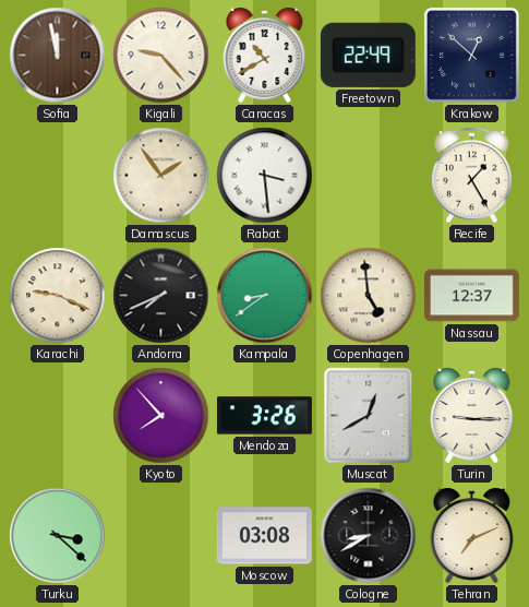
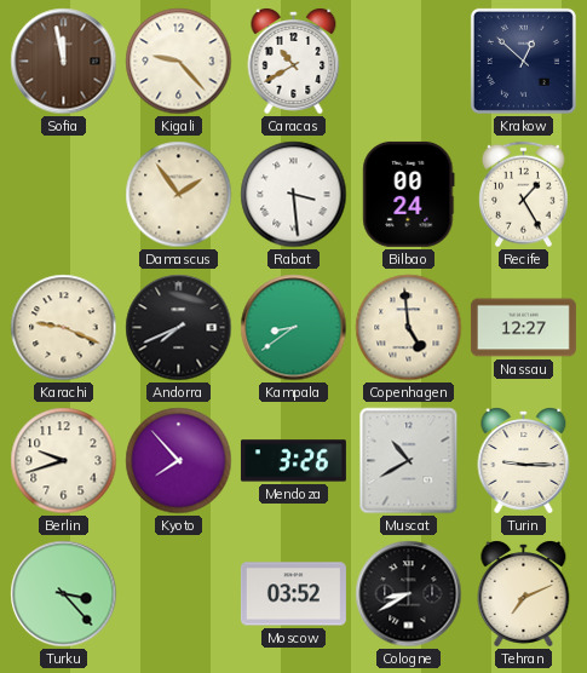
Freetown: 22:49 -> none (368, 55)
Bilbao: none -> 00:24 (409, 194)
Nassau: 12:37 -> 12:27 (523, 328)
Berlin: none -> 9:42 (64, 461)
Muscat: 12:40 -> 10:40 (409, 461)
Turku: 3:22 -> 3:23 (64, 594)
Moscow: 03:08 -> 03:52 (293, 594)
